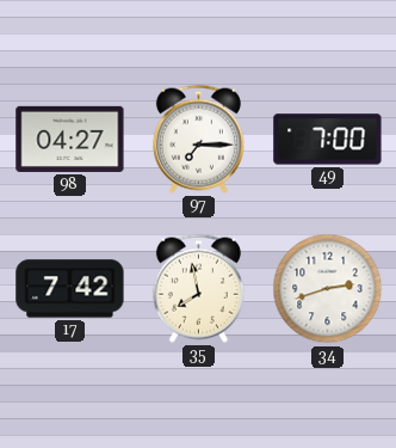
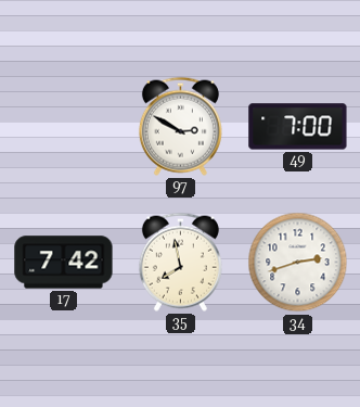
98: 04:27 -> none (70, 139)
97: 7:15 -> 2:50 (180, 126)
